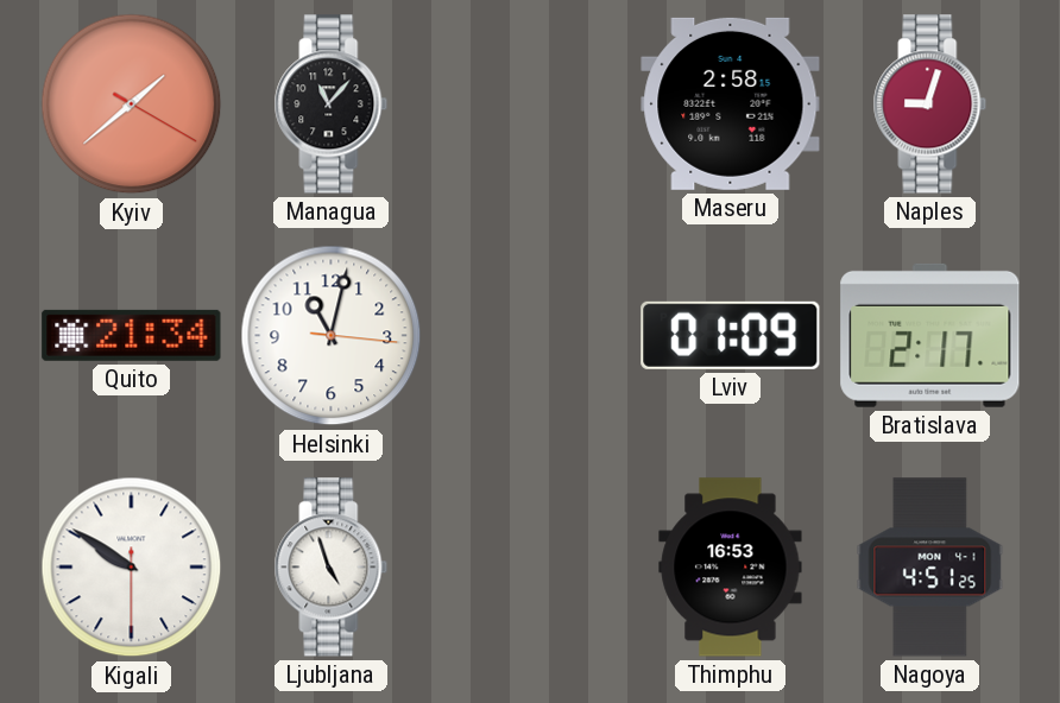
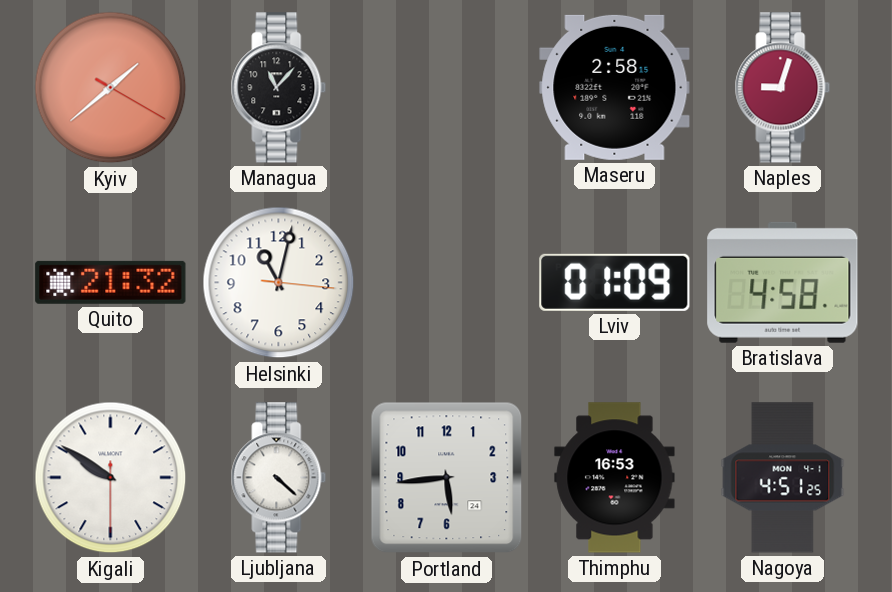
Quito: 21:34 -> 21:32 (111, 282)
Bratislava: 2:17 -> 4:58 (783, 282)
Ljubljana: 4:57 -> 4:22 (279, 478)
Portland: none -> 5:44 (447, 478)
